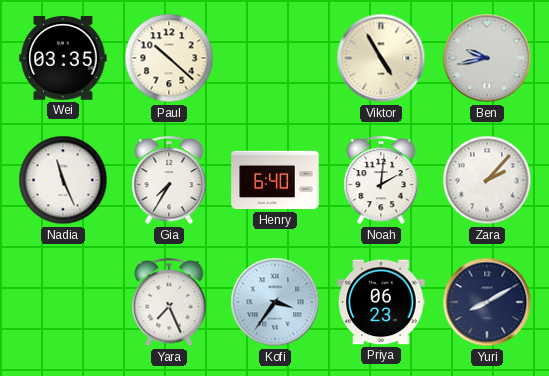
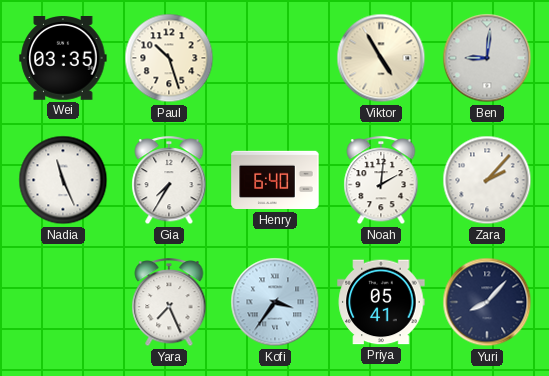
Paul: 10:22 -> 10:27 (169, 58)
Ben: 9:43 -> 9:01 (487, 58)
Priya: 06:23 -> 05:41 (381, 302)
Yuri: 8:10 -> 8:07 (487, 302)
